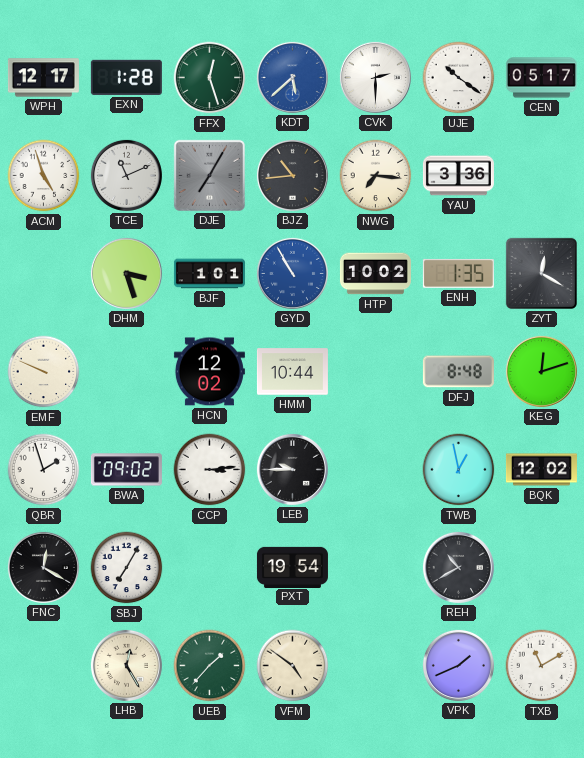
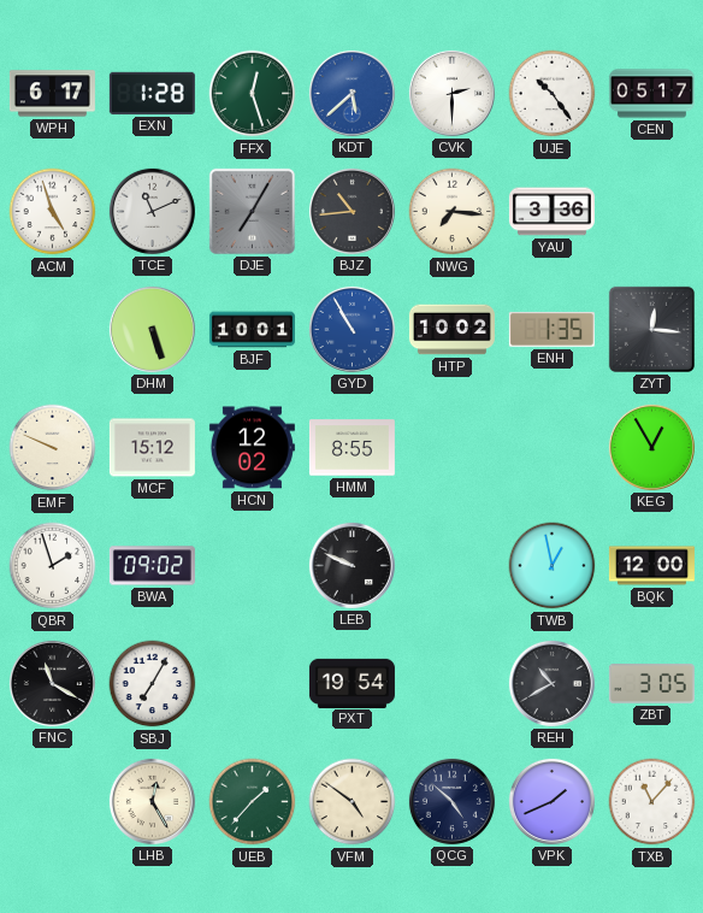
WPH: 12:17 -> 6:17 (52, 94)
UJE: 10:21 -> 10:24 (553, 94)
DHM: 3:27 -> 5:27 (152, 329)
BJF: 1:01 -> 10:01 (252, 330)
ZYT: 12:20 -> 12:16 (651, 329)
MCF: none -> 15:12 (152, 448)
HMM: 10:44 -> 8:55 (351, 448)
DFJ: 8:48 -> none (458, 372)
KEG: 12:12 -> 12:55 (651, 447)
CCP: 3:14 -> none (210, 470)
LEB: 9:45 -> 9:49 (351, 565)
BQK: 12:02 -> 12:00 (651, 566)
FNC: 12:20 -> 11:20 (52, 683)
ZBT: none -> 3:05 (651, 684)
QCG: none -> 4:52 (451, 801)
TXB: 11:10 -> 11:07 (652, 802)
